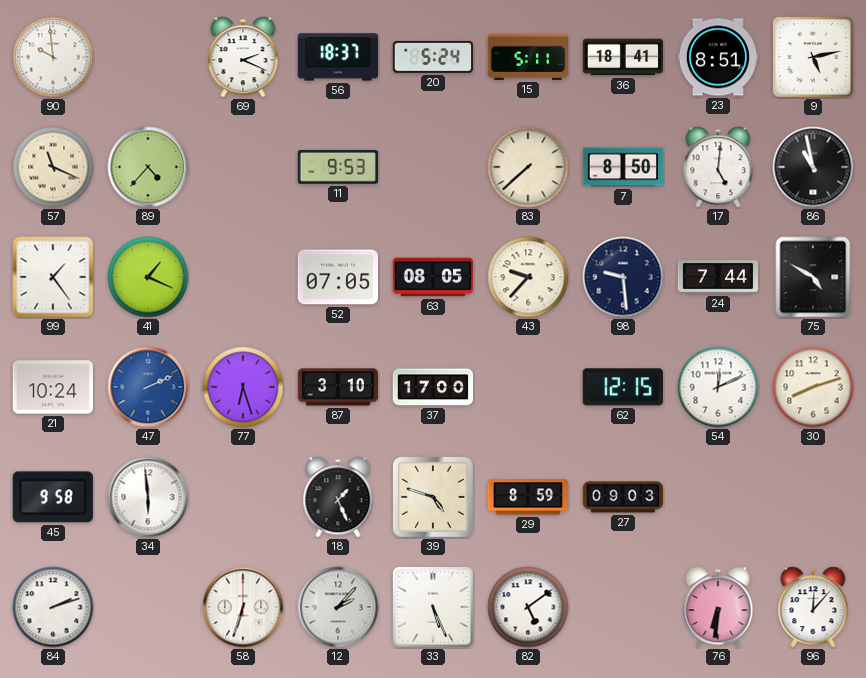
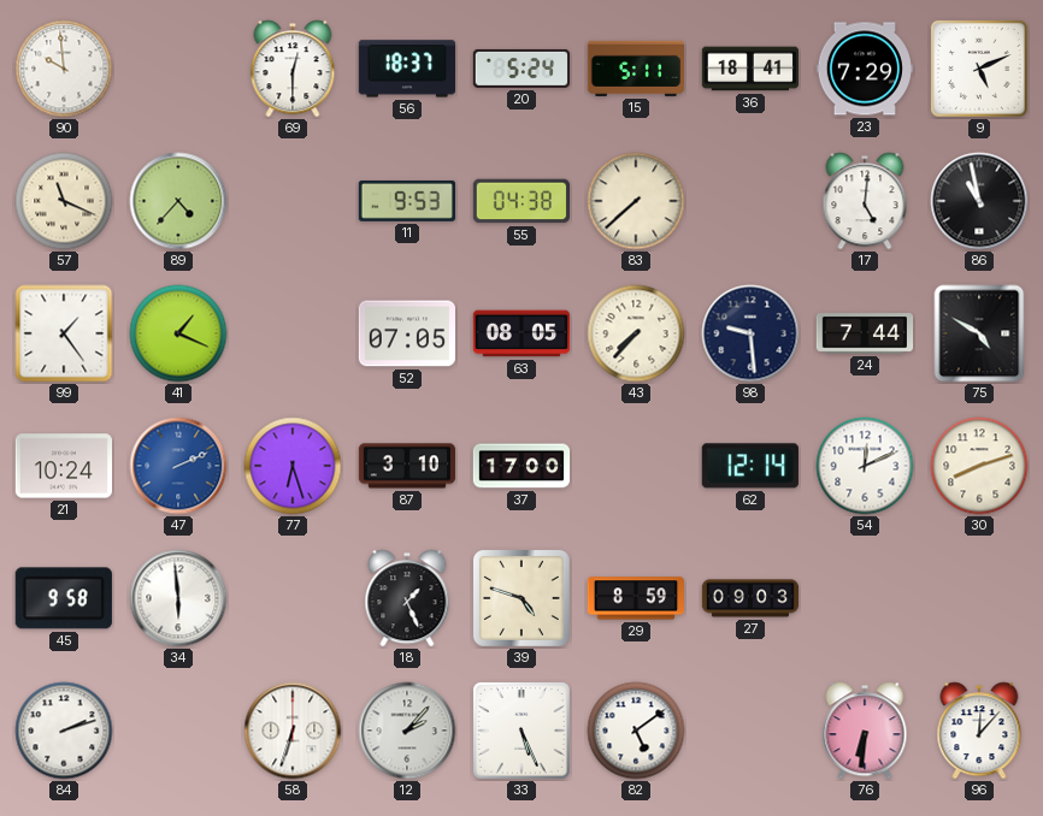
69: 2:19 -> 12:30 (293, 69)
23: 8:51 -> 7:29 (864, 69)
9: 5:13 -> 5:11 (979, 69)
55: none -> 04:38 (520, 201)
7: 8:50 -> none (623, 167)
43: 9:37 -> 7:37 (636, 333)
62: 12:15 -> 12:14 (750, 466)
